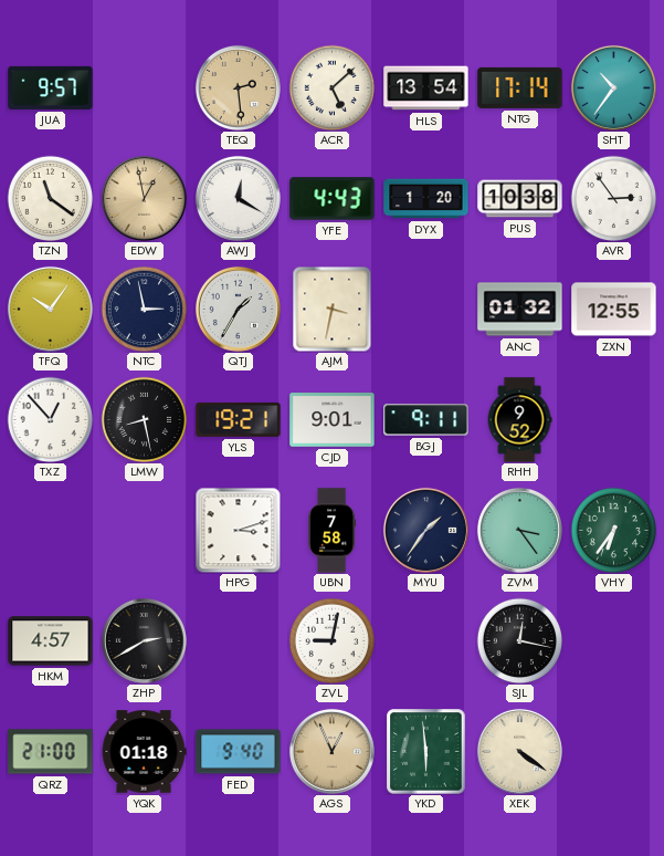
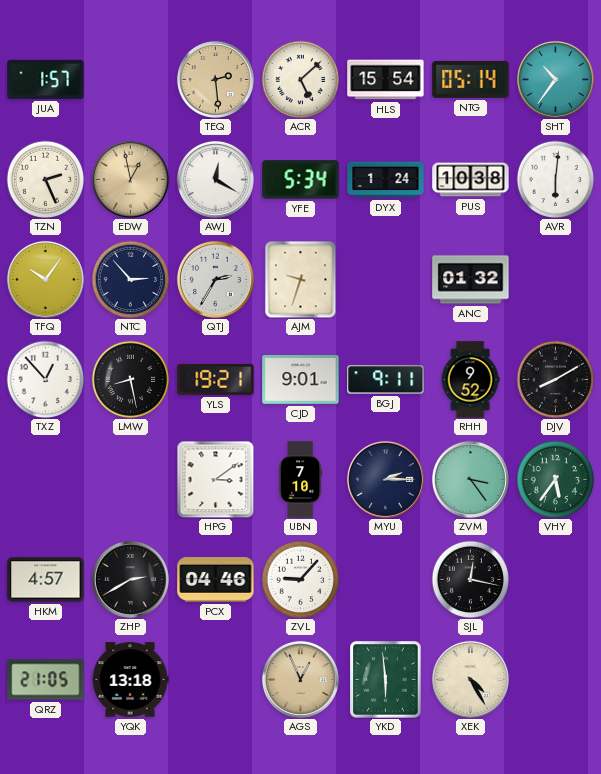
JUA: 9:57 -> 1:57 (46, 79)
HLS: 13:54 -> 15:54 (386, 80)
NTG: 17:14 -> 05:14 (471, 79)
TZN: 11:21 -> 2:26 (45, 179)
YFE: 4:43 -> 5:34 (301, 180)
DYX: 1:20 -> 1:24 (386, 180)
AVR: 2:54 -> 6:01 (555, 179)
NTC: 2:58 -> 2:53 (130, 279)
QTJ: 1:35 -> 2:35 (215, 279)
AJM: 3:32 -> 9:33 (301, 279)
ZXN: 12:55 -> none (614, 310)
DJV: none -> 8:10 (555, 379)
HPG: 3:12 -> 3:09 (215, 479)
UBN: 7:58 -> 7:10 (301, 480)
MYU: 1:36 -> 2:15 (385, 479)
VHY: 6:36 -> 5:36 (555, 479)
PCX: none -> 04:46 (216, 580)
ZVL: 9:02 -> 9:07 (300, 579)
QRZ: 21:00 -> 21:05 (46, 680)
YQK: 01:18 -> 13:18 (130, 680)
FED: 9:40 -> none (239, 752)
XEK: 4:21 -> 4:25 (470, 679)
